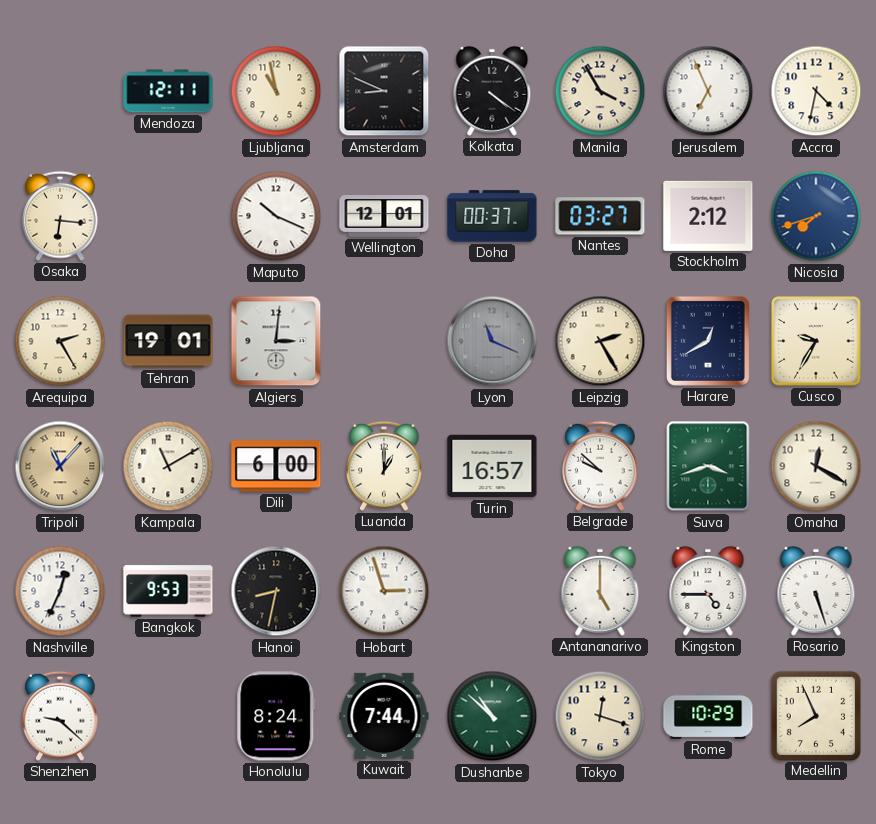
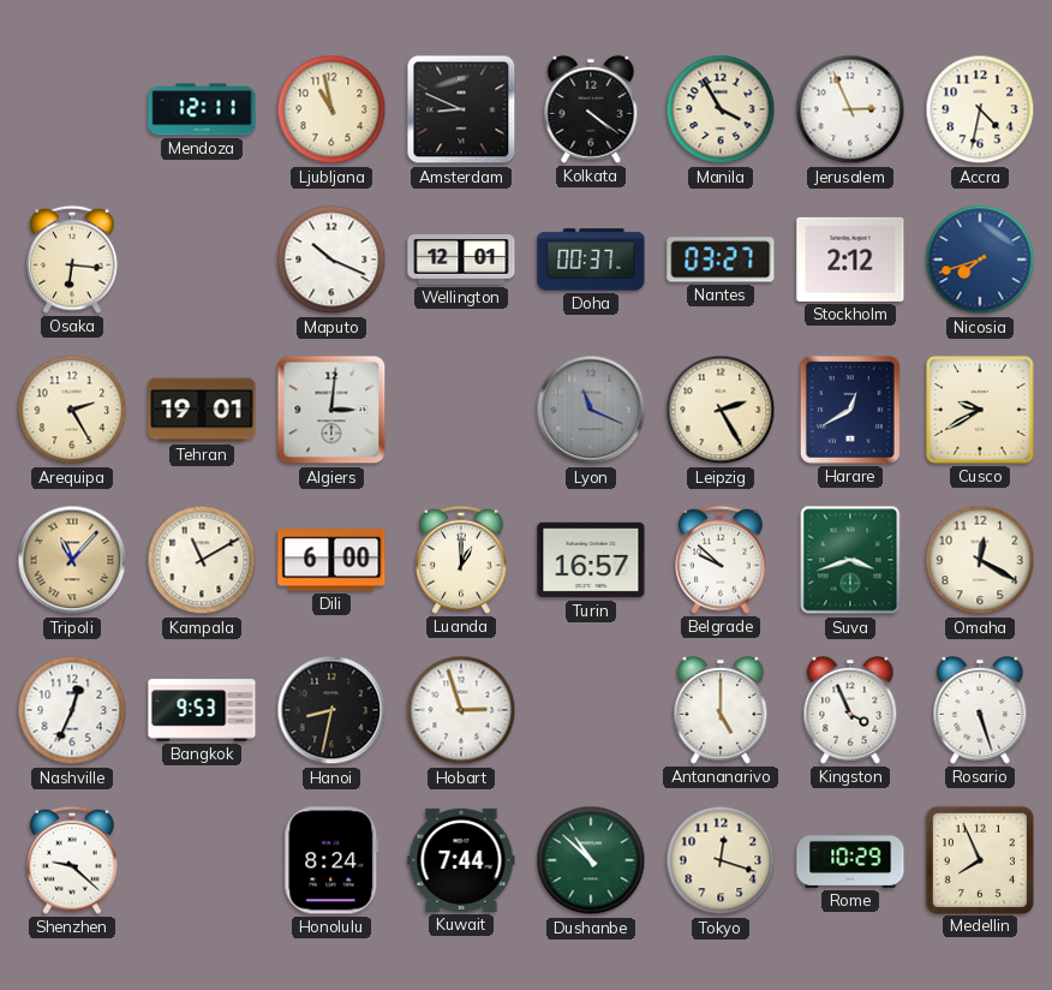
Jerusalem: 6:56 -> 2:56 (850, 109)
Cusco: 9:35 -> 9:40 (980, 410)
Kingston: 4:45 -> 3:56 (850, 710)
